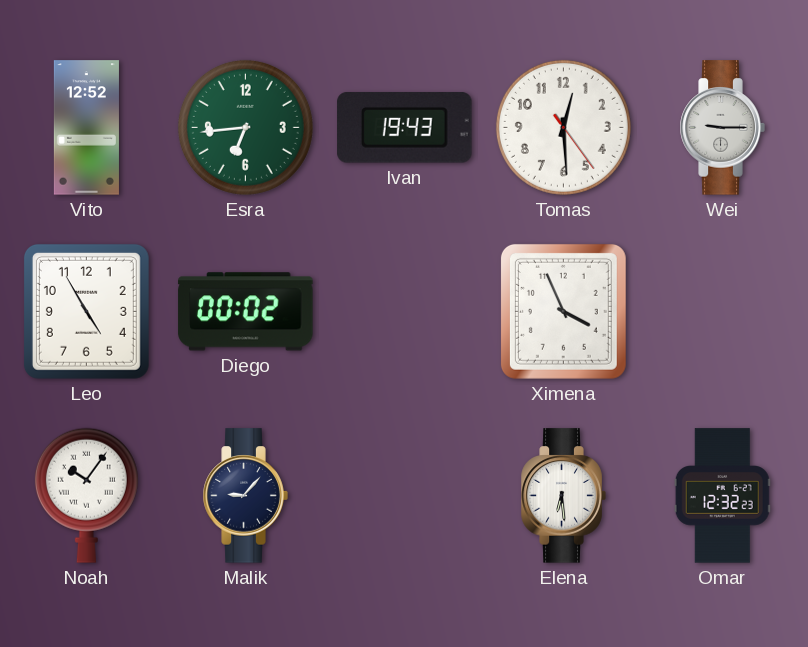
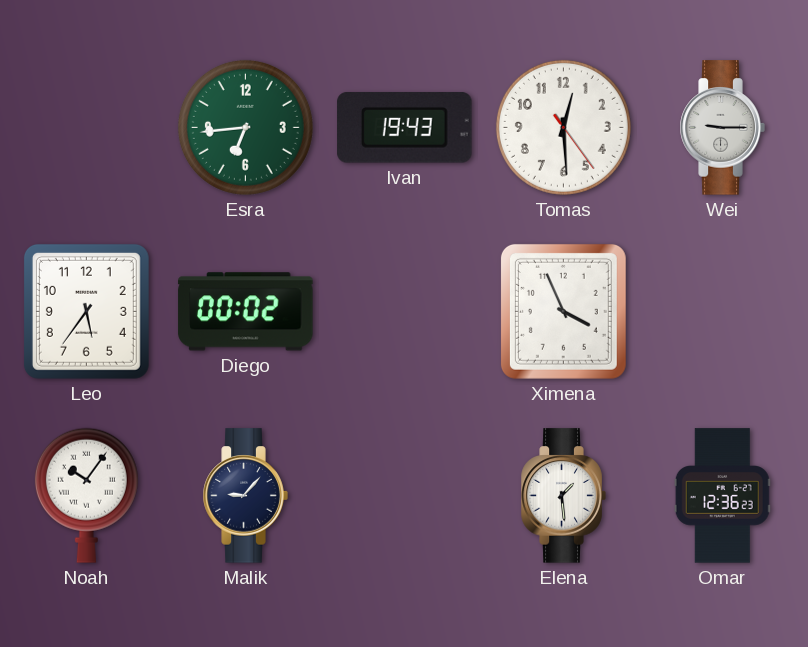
Vito: 12:52 -> none (86, 128)
Leo: 4:55 -> 5:36 (86, 311)
Elena: 6:29 -> 1:29 (563, 496)
Omar: 12:32 -> 12:36 (722, 496)
